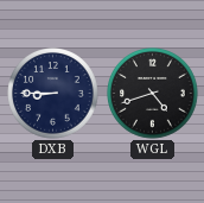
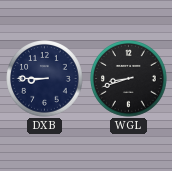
WGL: 4:42 -> 8:42 (129, 79)
